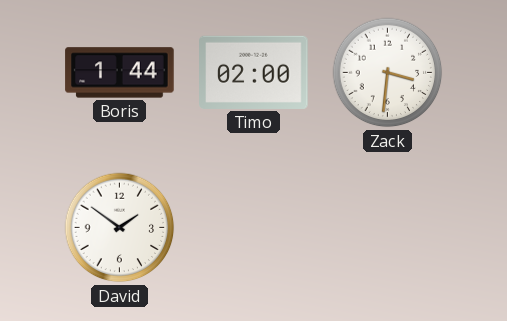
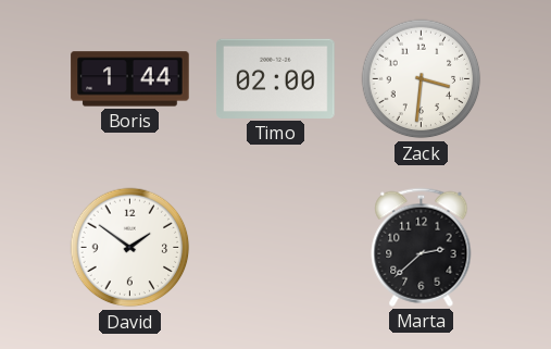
Marta: none -> 2:38 (422, 247)
